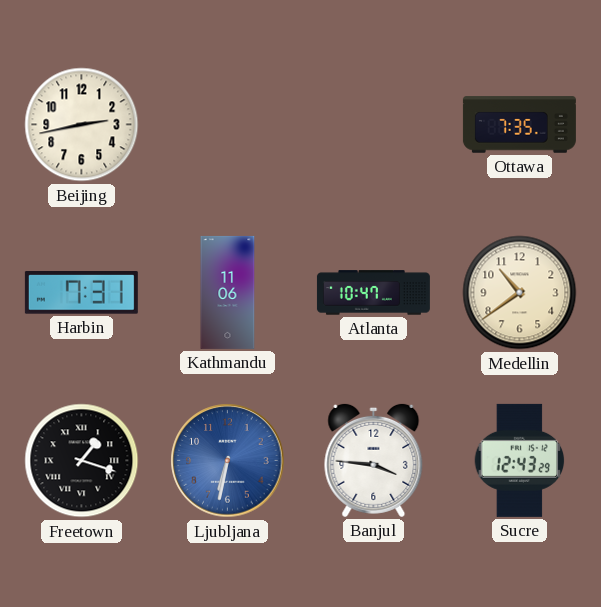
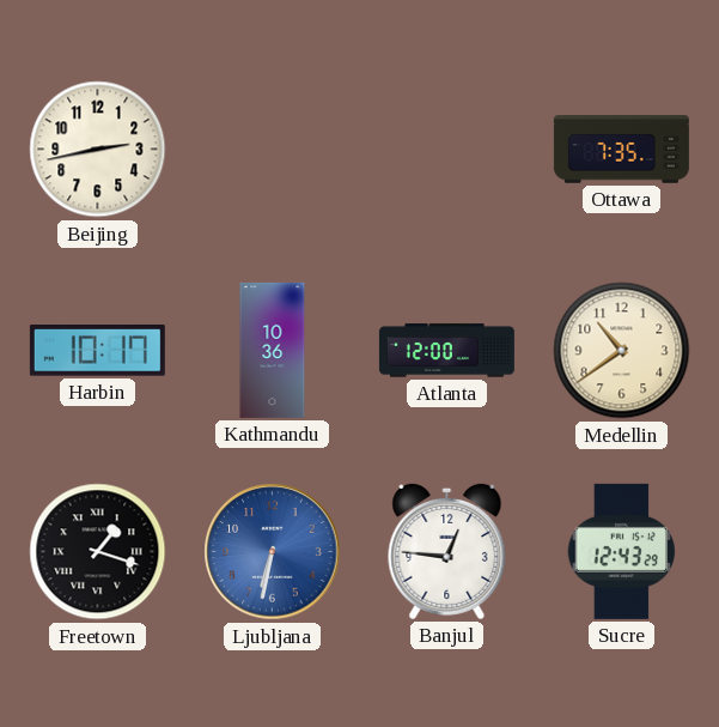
Harbin: 7:31 -> 10:17 (97, 351)
Kathmandu: 11:06 -> 10:36 (273, 350)
Atlanta: 10:47 -> 12:00 (446, 351)
Banjul: 3:46 -> 12:46 (447, 551)
